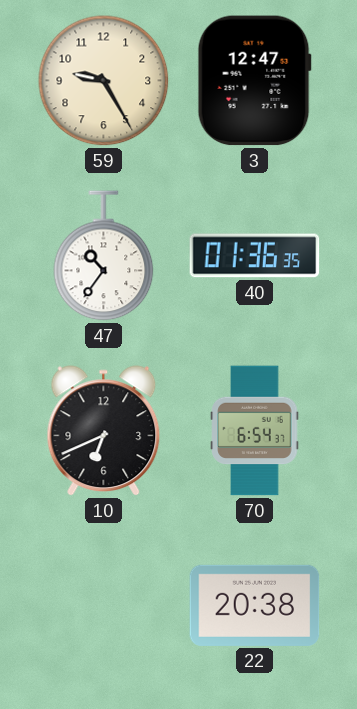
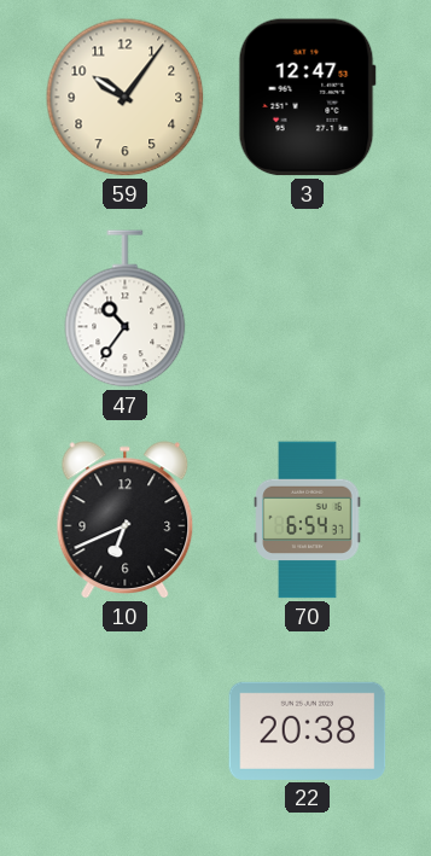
59: 9:25 -> 10:06 (126, 98)
40: 01:36 -> none (255, 256)
